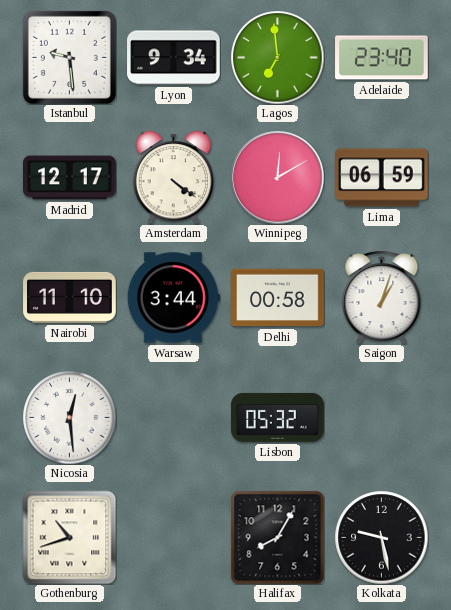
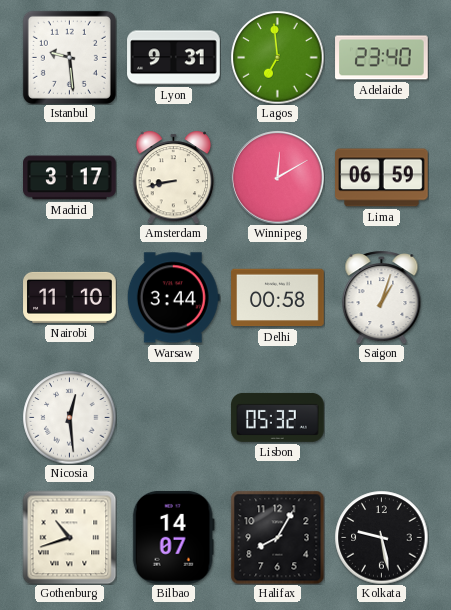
Lyon: 9:34 -> 9:31 (174, 58)
Madrid: 12:17 -> 3:17 (70, 178)
Amsterdam: 4:21 -> 8:43 (174, 177)
Bilbao: none -> 14:07 (173, 538)
